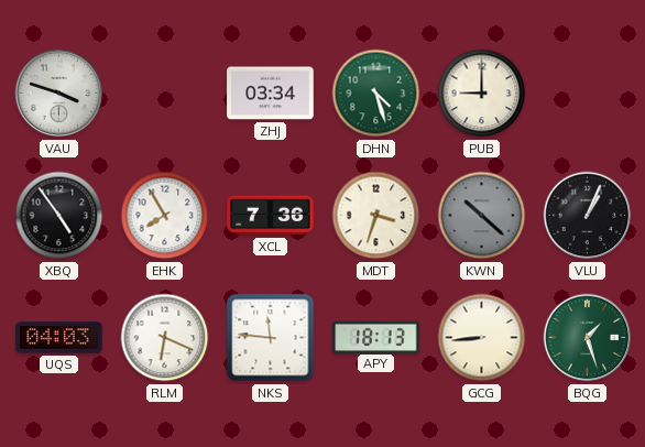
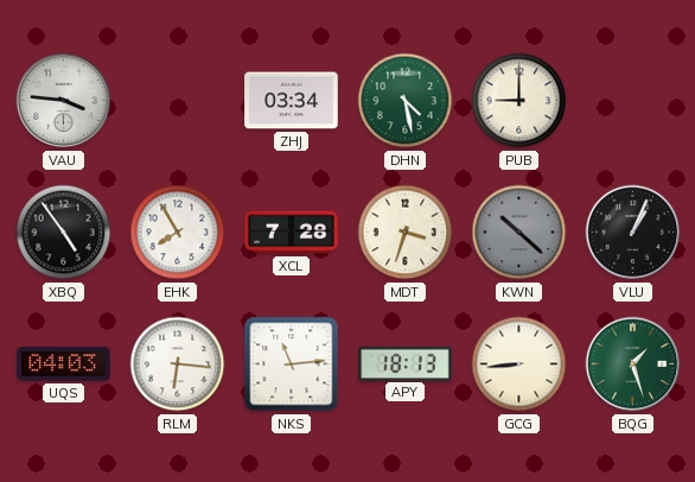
VAU: 3:48 -> 3:46 (64, 101)
DHN: 4:27 -> 4:28 (406, 101)
XCL: 7:36 -> 7:28 (292, 233)
RLM: 6:19 -> 6:16 (178, 364)
NKS: 11:46 -> 11:14 (292, 364)
